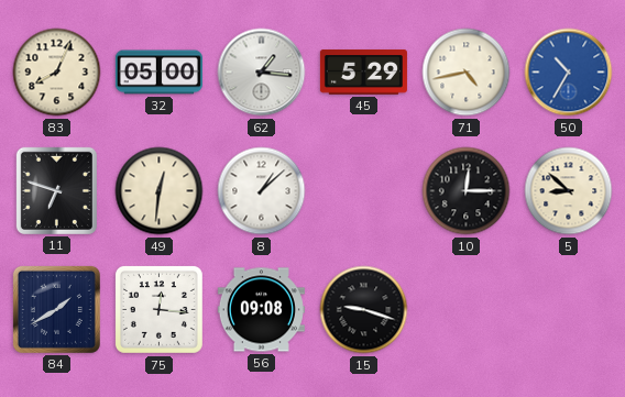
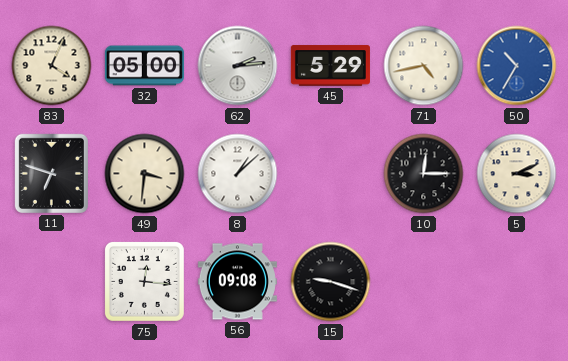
83: 8:04 -> 4:04 (52, 66)
62: 1:16 -> 2:14 (238, 66)
49: 12:31 -> 3:31 (145, 174)
5: 8:52 -> 3:11 (517, 174)
84: 1:40 -> none (56, 309)
